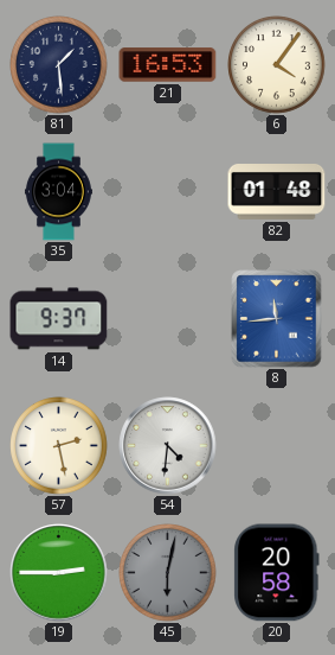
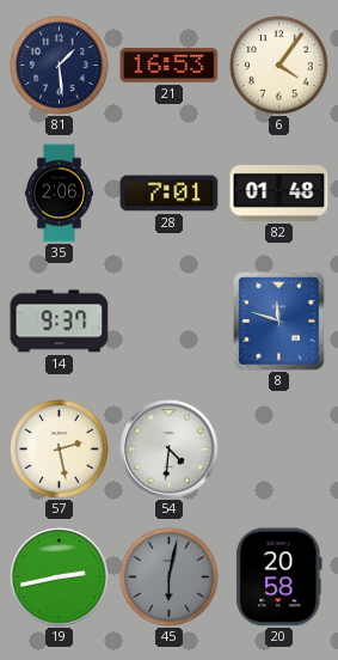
35: 3:04 -> 2:06 (59, 194)
28: none -> 7:01 (170, 194)
8: 11:44 -> 11:48 (279, 322)
19: 2:45 -> 2:43 (60, 577)
